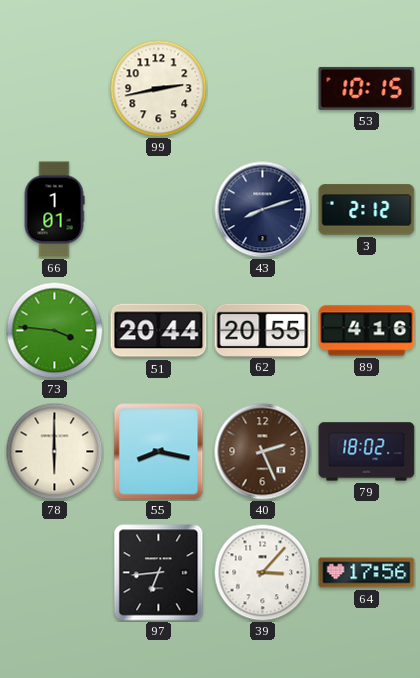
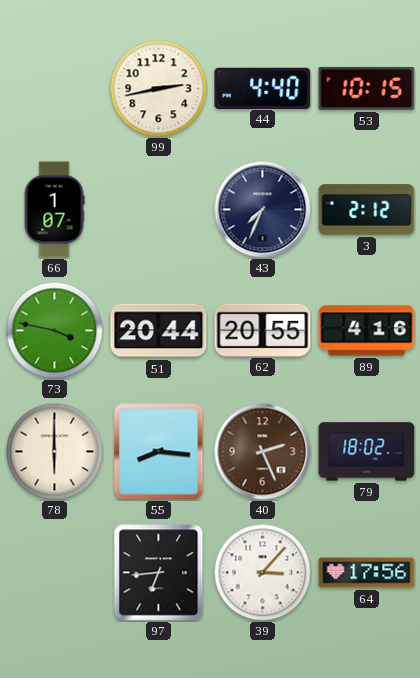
44: none -> 4:40 (263, 88)
66: 1:01 -> 1:07 (54, 210)
43: 8:12 -> 7:34 (263, 210)
73: 3:46 -> 3:47 (54, 330)
55: 8:17 -> 8:16 (159, 452)
